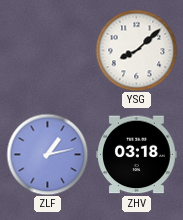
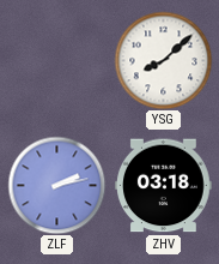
ZLF: 1:13 -> 2:13 (56, 185)
